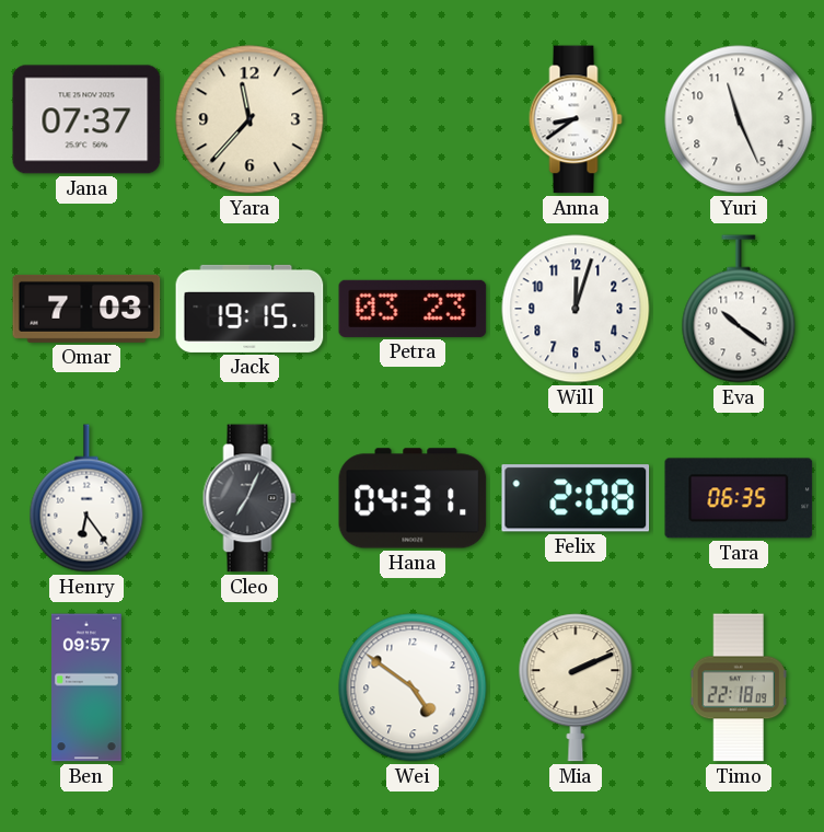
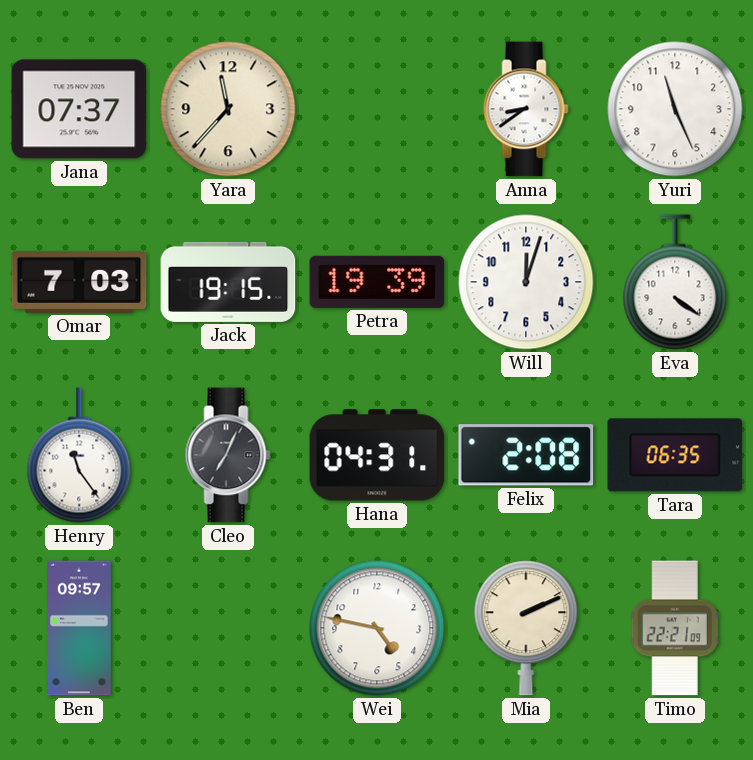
Petra: 03:23 -> 19:39 (377, 282)
Eva: 10:21 -> 4:21 (675, 282)
Henry: 6:24 -> 11:24 (79, 455)
Wei: 4:51 -> 4:47 (377, 628)
Timo: 22:18 -> 22:21 (675, 628)
